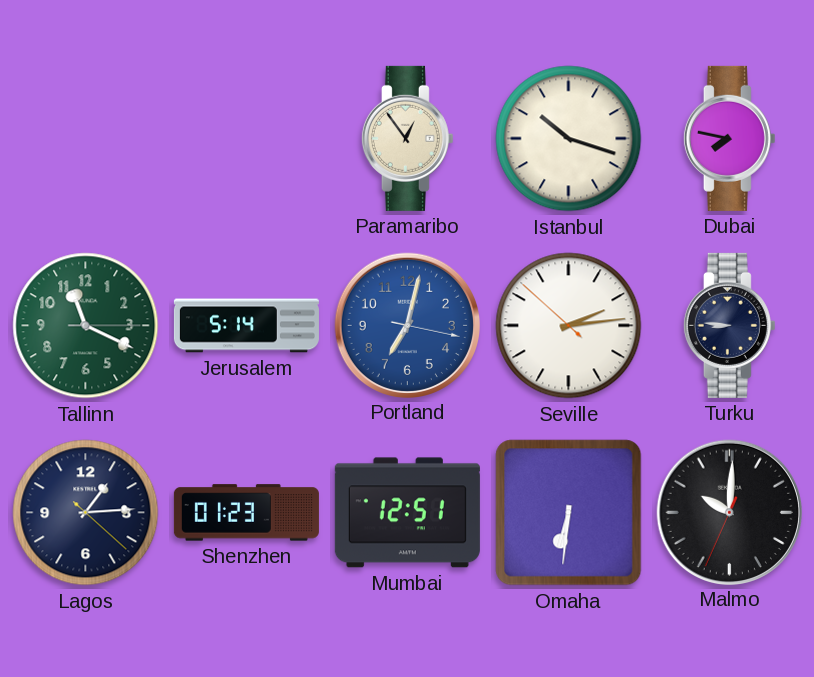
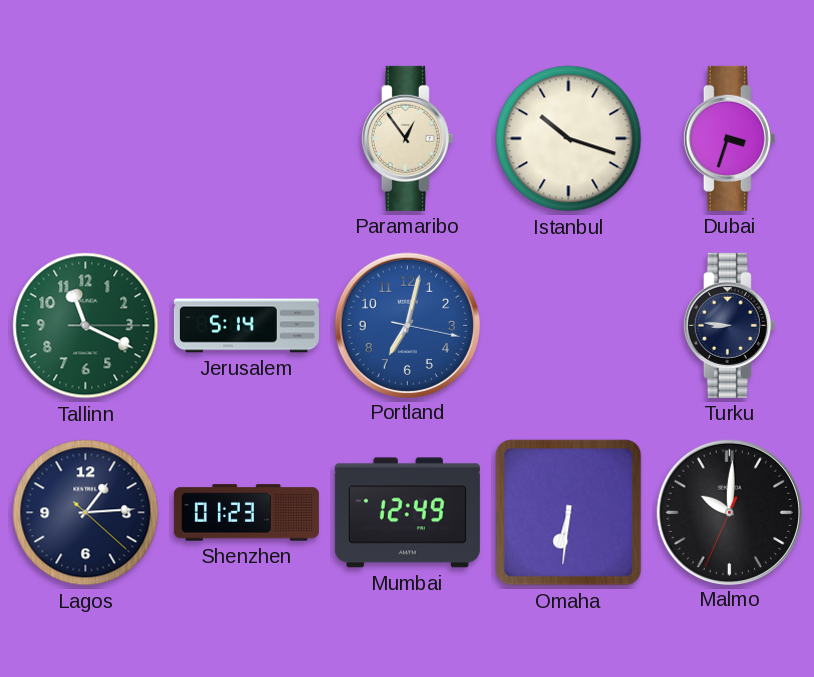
Dubai: 7:47 -> 3:33 (729, 138)
Seville: 2:13 -> none (569, 326)
Mumbai: 12:51 -> 12:49 (407, 513)
